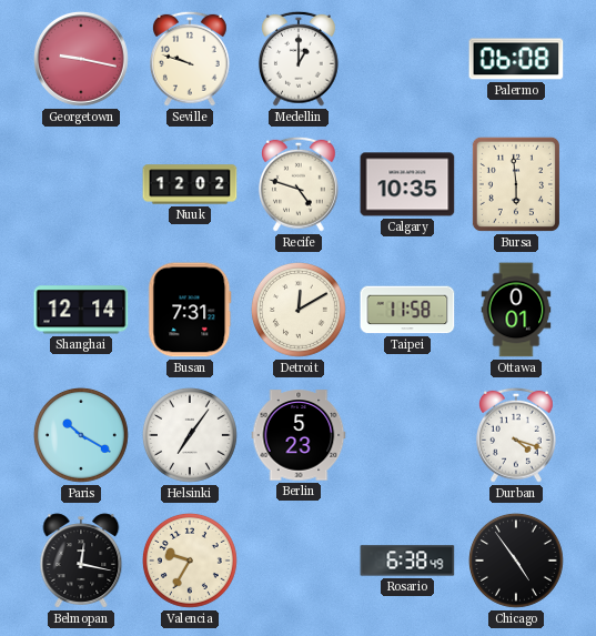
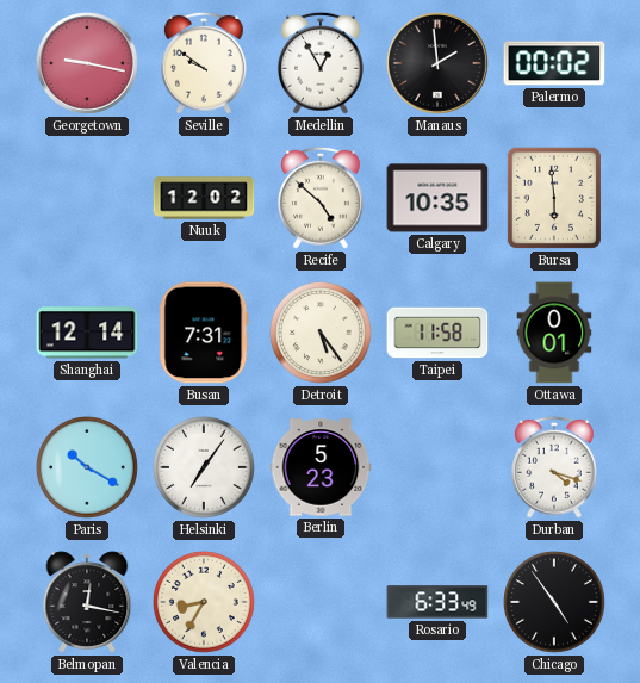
Seville: 9:48 -> 9:51 (204, 63)
Medellin: 1:00 -> 12:55 (321, 63)
Manaus: none -> 1:59 (437, 63)
Palermo: 06:08 -> 00:02 (554, 63)
Recife: 4:48 -> 4:52 (321, 198)
Detroit: 12:10 -> 5:24 (321, 333)
Valencia: 9:35 -> 8:35 (204, 602)
Rosario: 6:38 -> 6:33 (437, 602)
